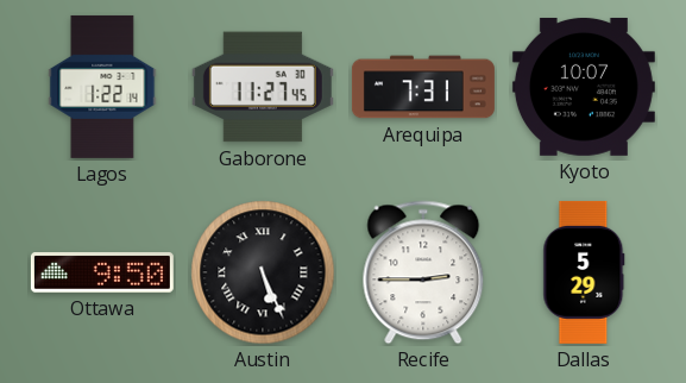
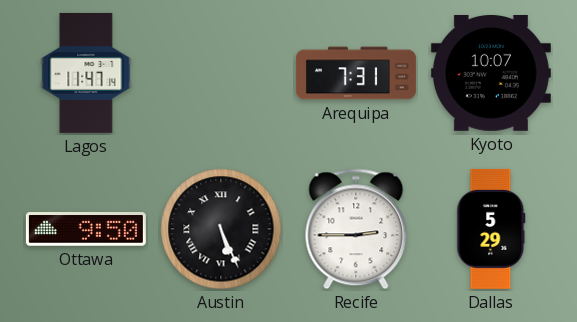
Lagos: 1:22 -> 11:47 (86, 73)
Gaborone: 11:27 -> none (263, 87)
